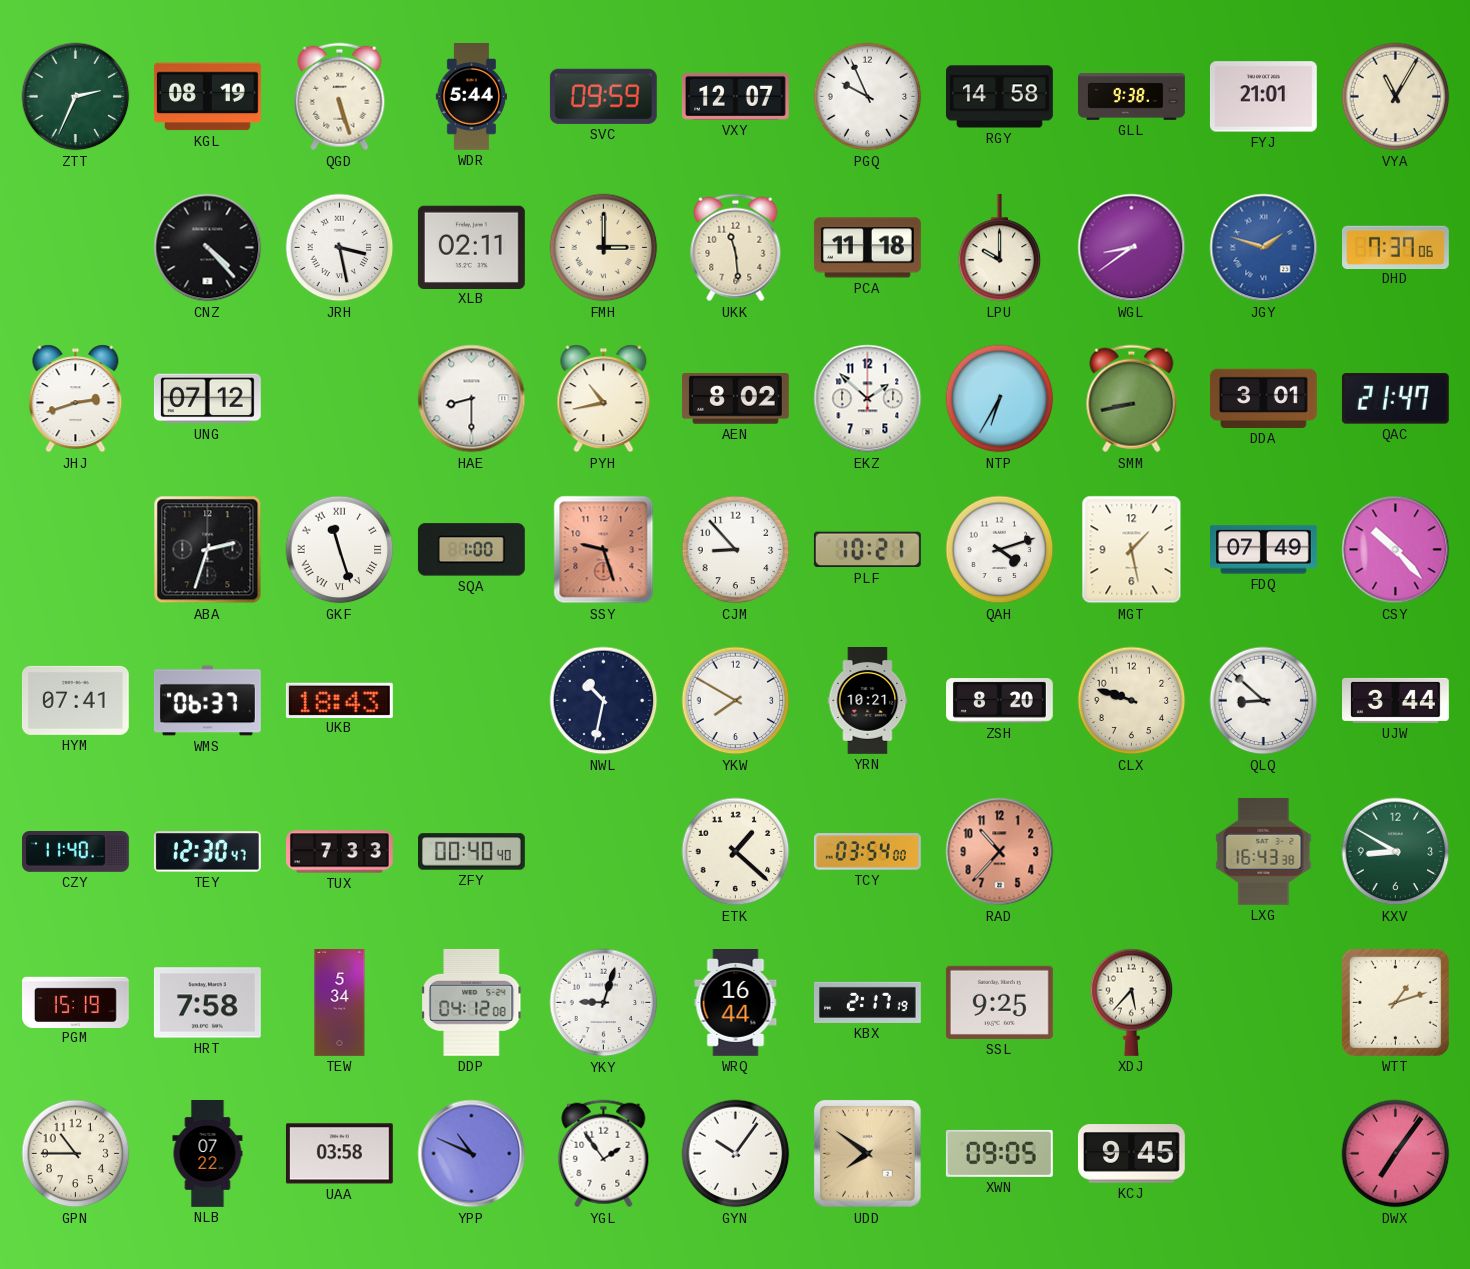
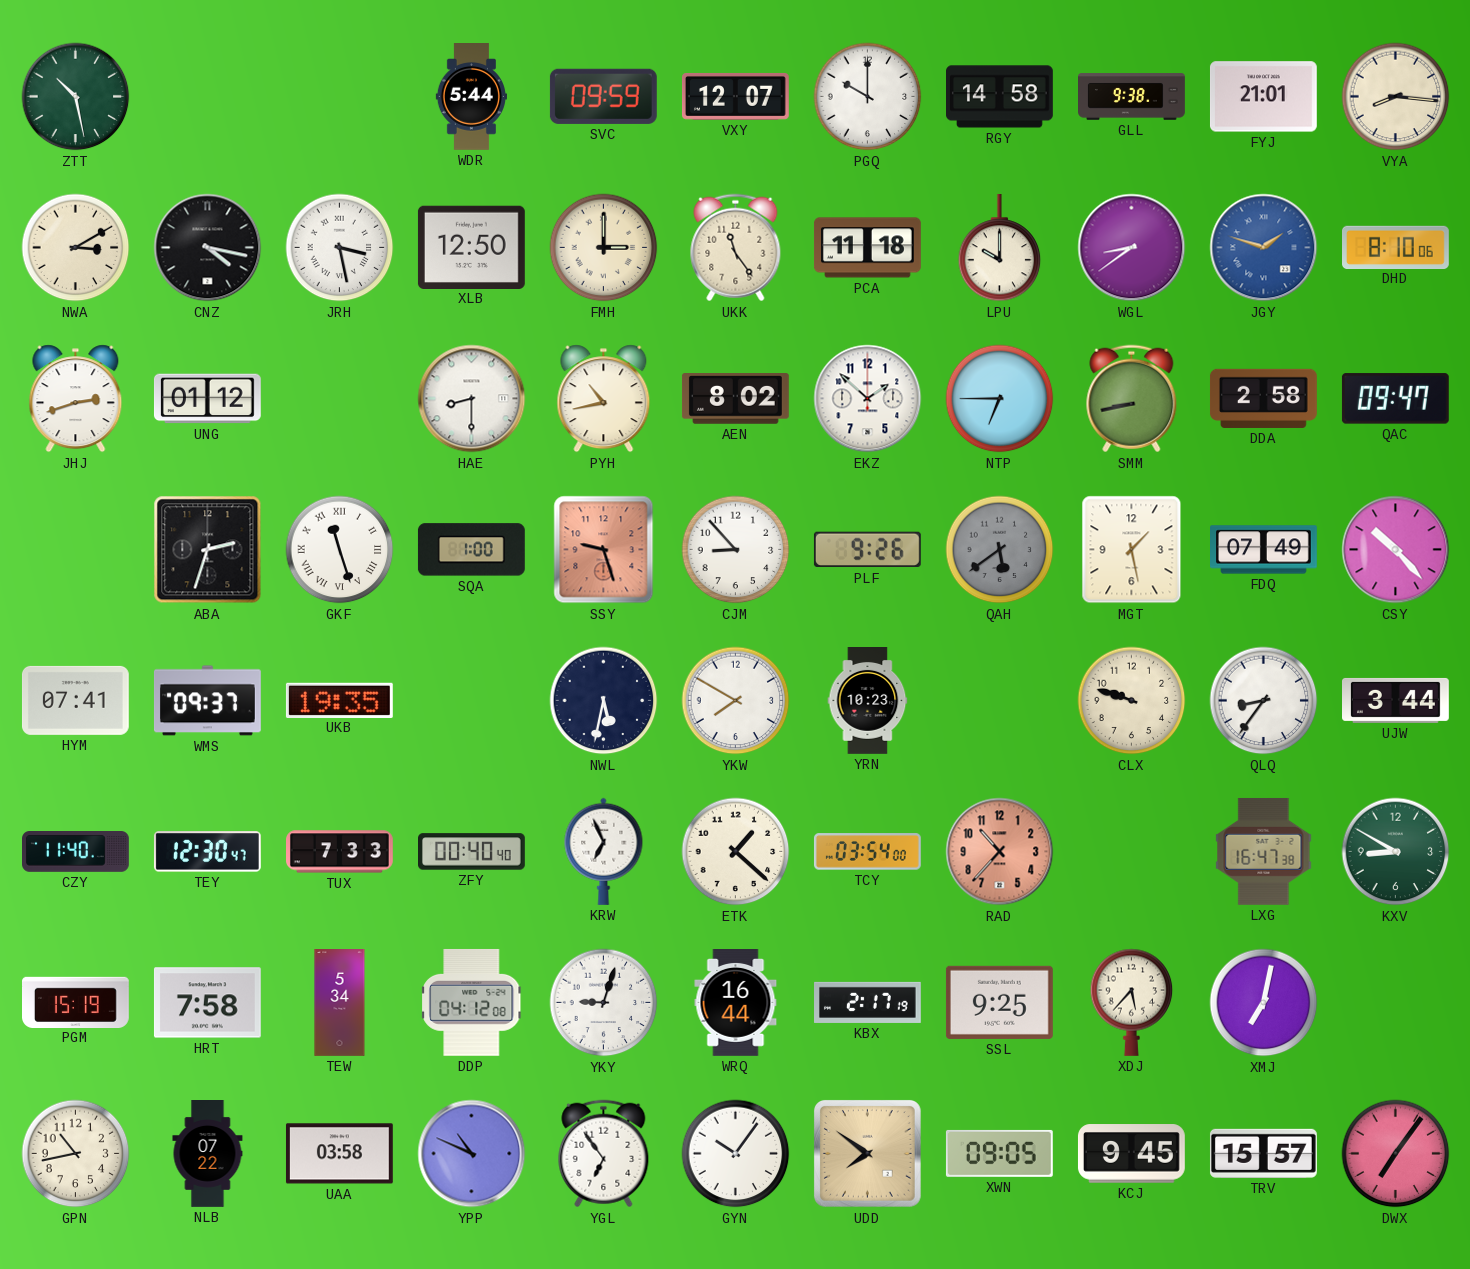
ZTT: 2:34 -> 10:28 (76, 97)
KGL: 08:19 -> none (207, 97)
QGD: 5:27 -> none (340, 97)
PGQ: 9:56 -> 10:00 (868, 97)
VYA: 11:05 -> 8:16 (1396, 97)
NWA: none -> 3:10 (76, 248)
CNZ: 4:23 -> 4:17 (208, 248)
XLB: 02:11 -> 12:50 (471, 247)
UKK: 11:29 -> 11:24 (736, 248)
DHD: 7:37 -> 8:10 (1396, 247)
UNG: 07:12 -> 01:12 (207, 399)
NTP: 6:35 -> 6:45 (1000, 399)
DDA: 3:01 -> 2:58 (1263, 398)
QAC: 21:47 -> 09:47 (1395, 399)
PLF: 10:21 -> 9:26 (867, 550)
QAH: 4:12 -> 5:39 (1000, 550)
QAH dial: white -> grey (1000, 550)
WMS: 06:37 -> 09:37 (207, 701)
UKB: 18:43 -> 19:35 (339, 700)
NWL: 10:32 -> 5:32 (604, 701)
YRN: 10:21 -> 10:23 (868, 701)
ZSH: 8:20 -> none (1000, 701)
QLQ: 8:52 -> 8:36 (1264, 701)
KRW: none -> 6:56 (604, 851)
LXG: 16:43 -> 16:47 (1264, 851)
XMJ: none -> 7:02 (1264, 1003)
WTT: 1:12 -> none (1395, 1002)
GPN: 10:45 -> 10:43 (76, 1154)
YGL: 1:54 -> 6:54 (604, 1154)
TRV: none -> 15:57 (1263, 1153)
